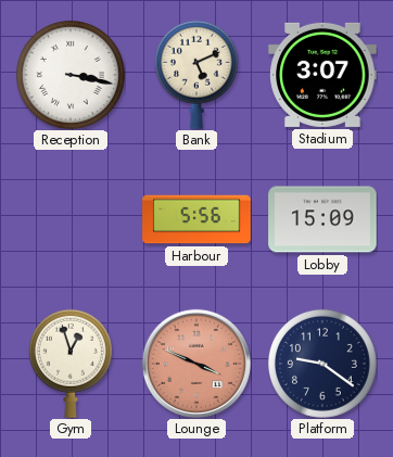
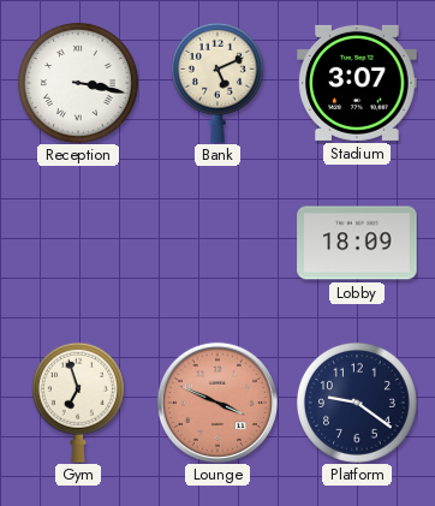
Harbour: 5:56 -> none (196, 219)
Lobby: 15:09 -> 18:09 (357, 243)
Gym: 12:57 -> 6:57 (78, 403)
